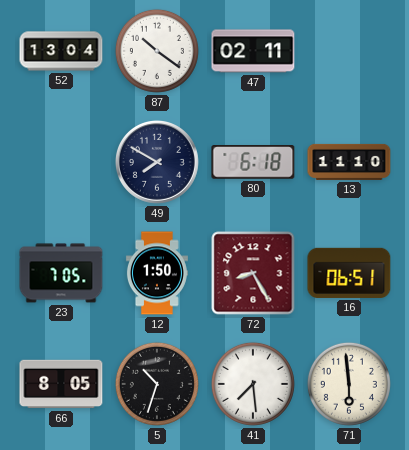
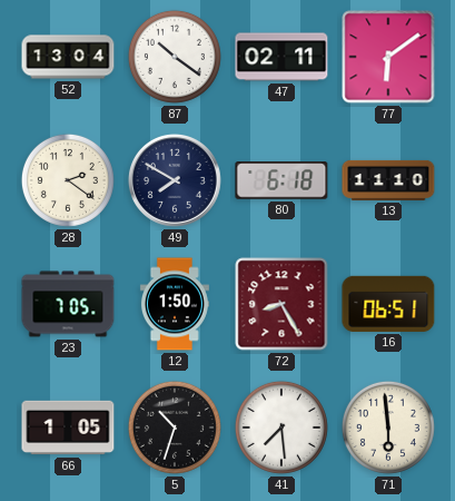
77: none -> 6:09 (388, 57)
28: none -> 2:21 (68, 180)
66: 8:05 -> 1:05 (68, 428)
